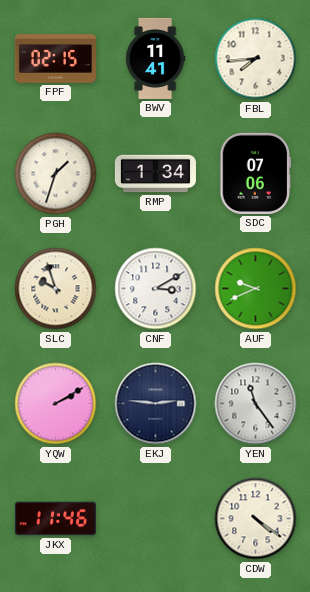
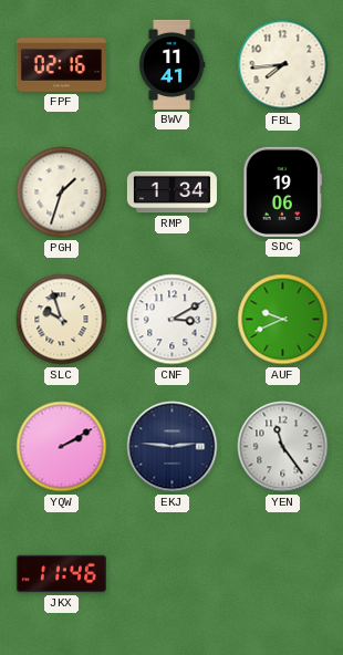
FPF: 02:15 -> 02:16 (61, 65)
SDC: 07:06 -> 19:06 (283, 191)
CDW: 4:21 -> none (256, 519)
